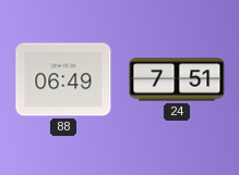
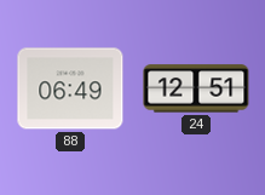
24: 7:51 -> 12:51 (196, 88)
